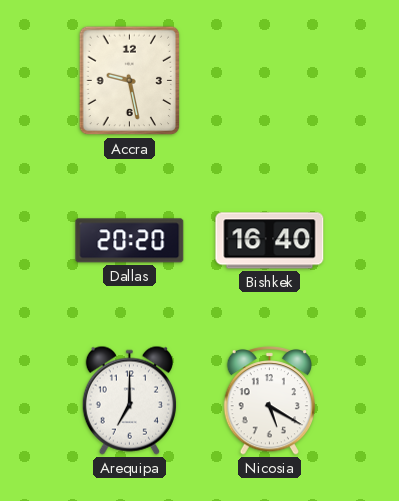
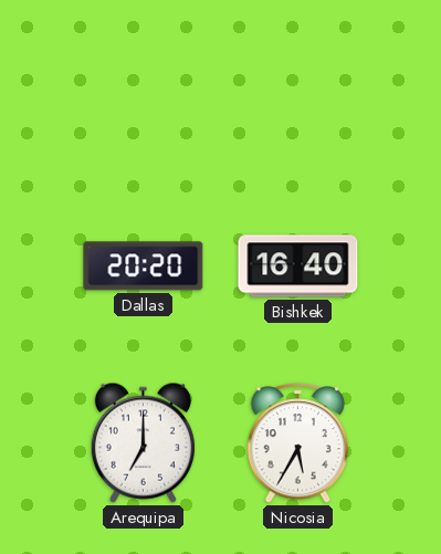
Accra: 9:28 -> none (130, 81)
Nicosia: 5:20 -> 5:35 (297, 443)
